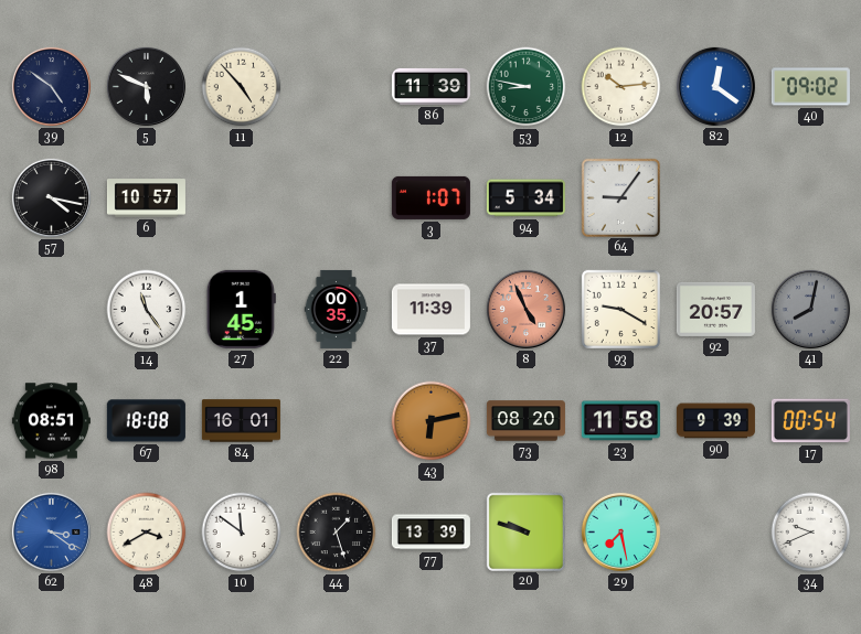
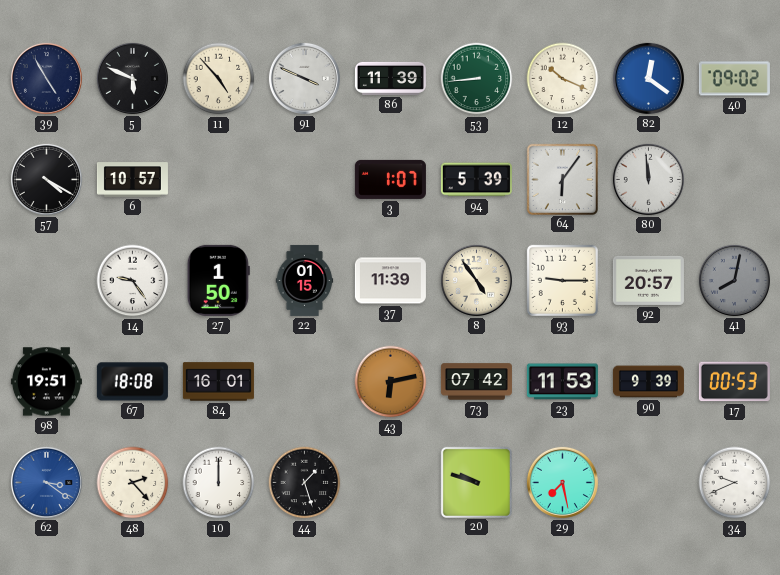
39: 4:51 -> 4:55 (46, 78)
91: none -> 3:49 (304, 78)
53: 8:47 -> 8:44 (477, 79)
12: 10:14 -> 10:19 (563, 79)
57: 4:17 -> 4:20 (46, 179)
94: 5:34 -> 5:39 (476, 180)
64: 9:06 -> 6:06 (562, 179)
80: none -> 11:59 (648, 179)
14: 11:24 -> 9:24 (133, 281)
27: 1:45 -> 1:50 (218, 280)
22: 00:35 -> 01:15 (305, 280)
8: 4:56 -> 4:54 (476, 280)
8 dial: salmon -> cream (476, 280)
93: 9:20 -> 9:15 (562, 280)
98: 08:51 -> 19:51 (46, 382)
73: 08:20 -> 07:42 (476, 382)
23: 11:58 -> 11:53 (562, 382)
17: 00:54 -> 00:53 (734, 382)
48: 3:40 -> 2:23 (133, 483)
10: 11:51 -> 12:00 (219, 483)
77: 13:39 -> none (431, 533)
